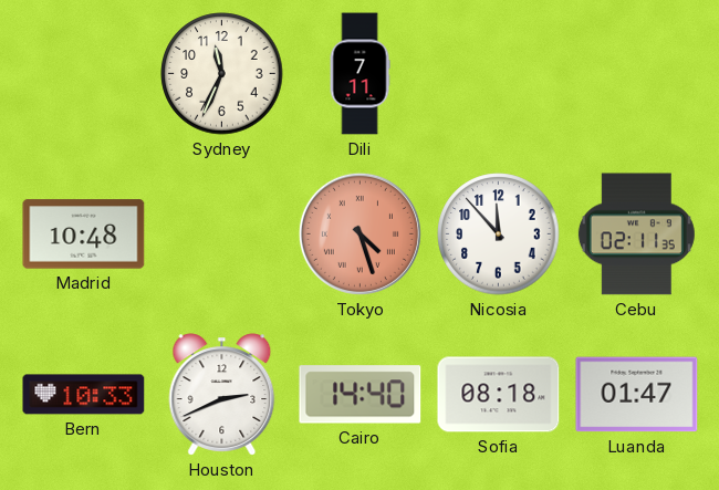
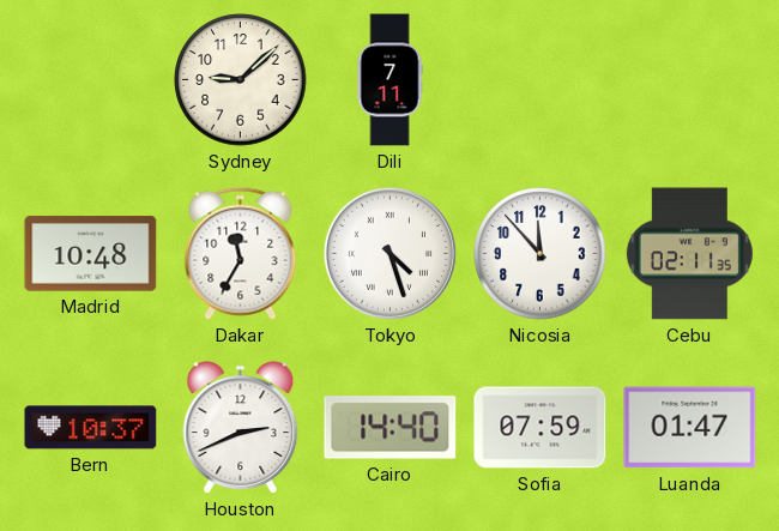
Sydney: 11:34 -> 9:08 (241, 80)
Dakar: none -> 11:35 (241, 253)
Tokyo dial: salmon -> white (389, 253)
Bern: 10:33 -> 10:37 (91, 428)
Sofia: 08:18 -> 07:59 (541, 428)
